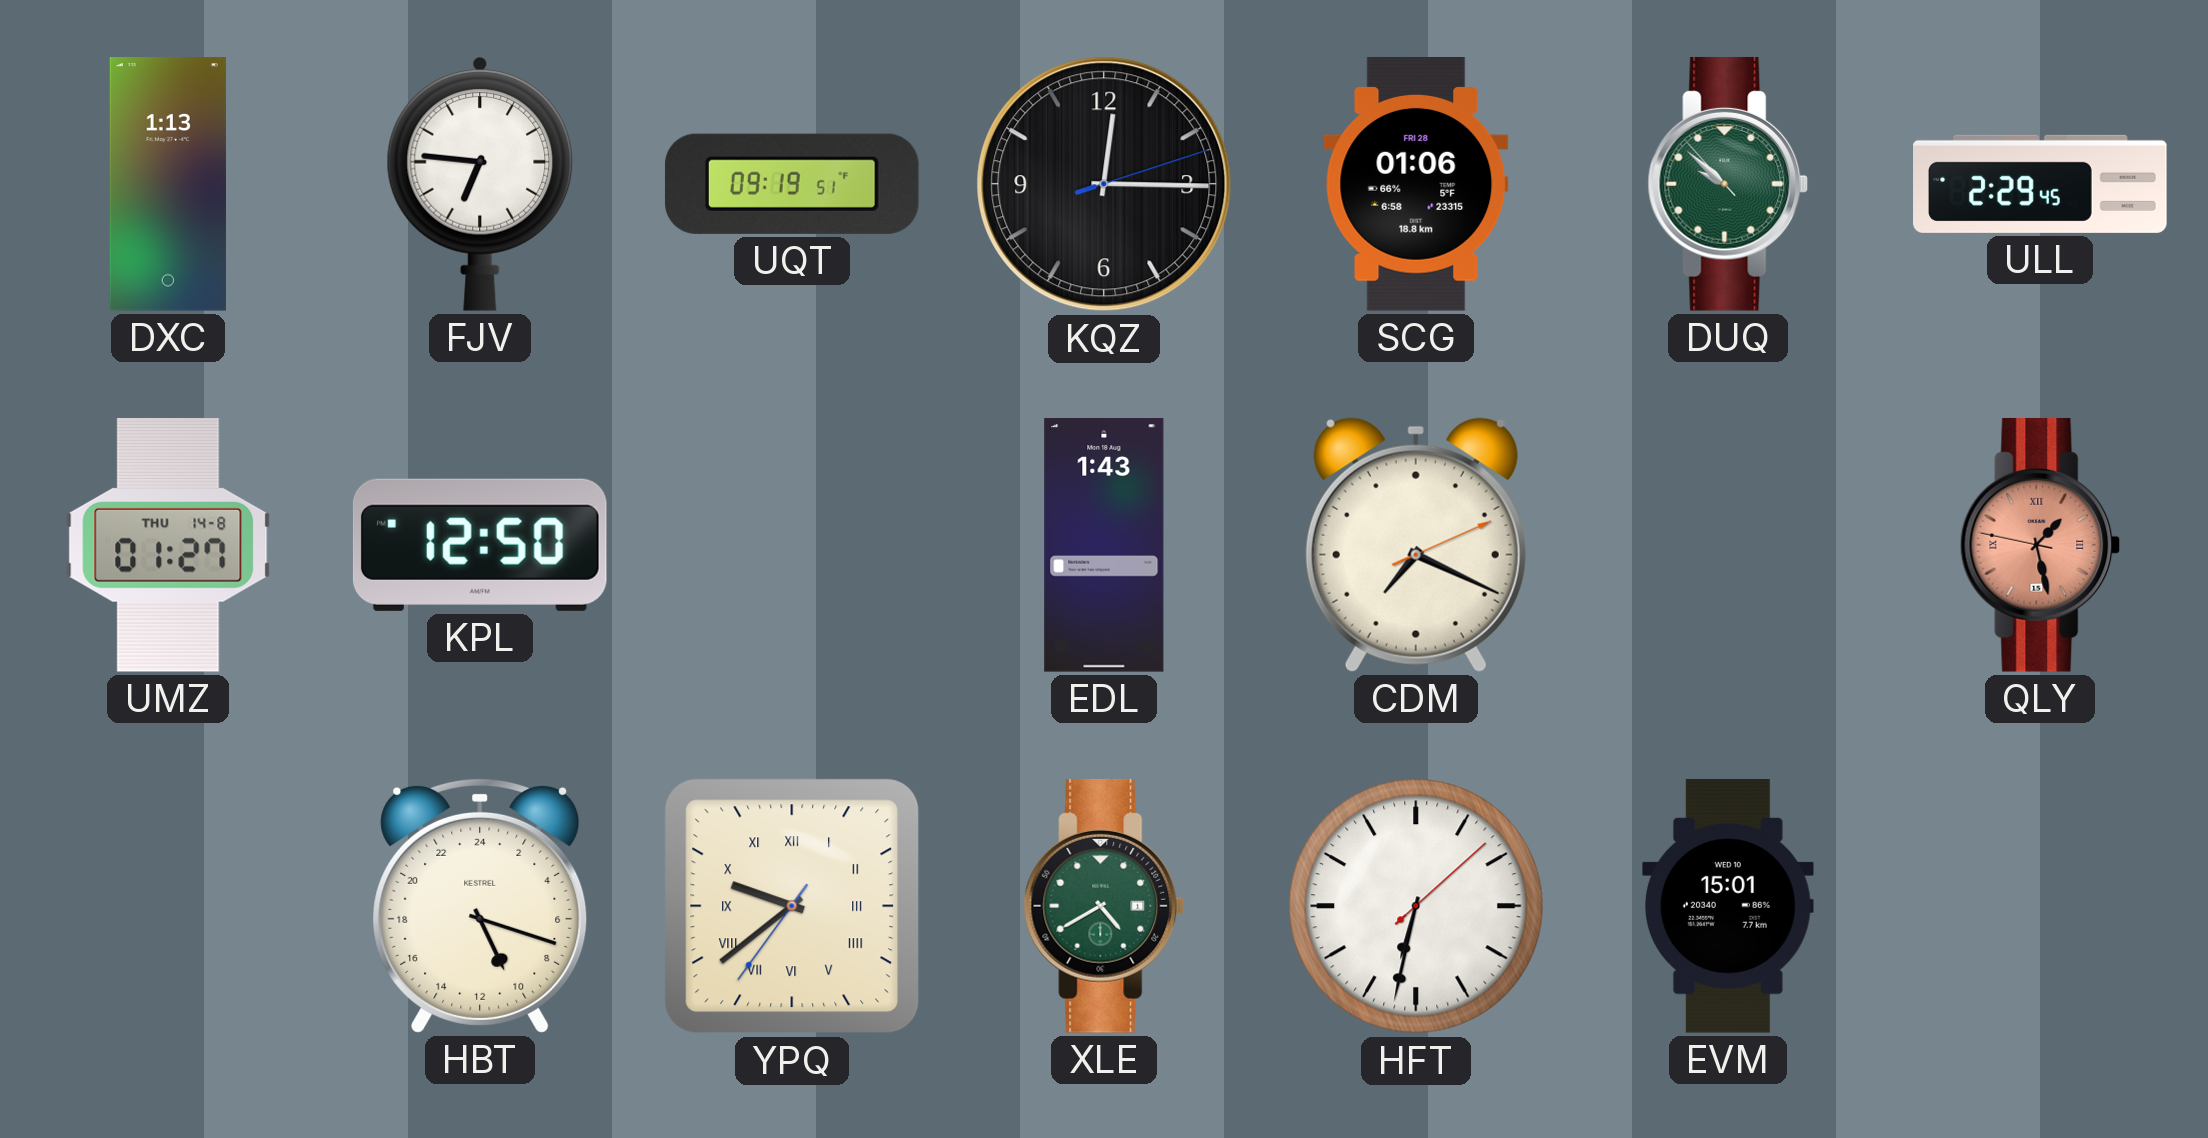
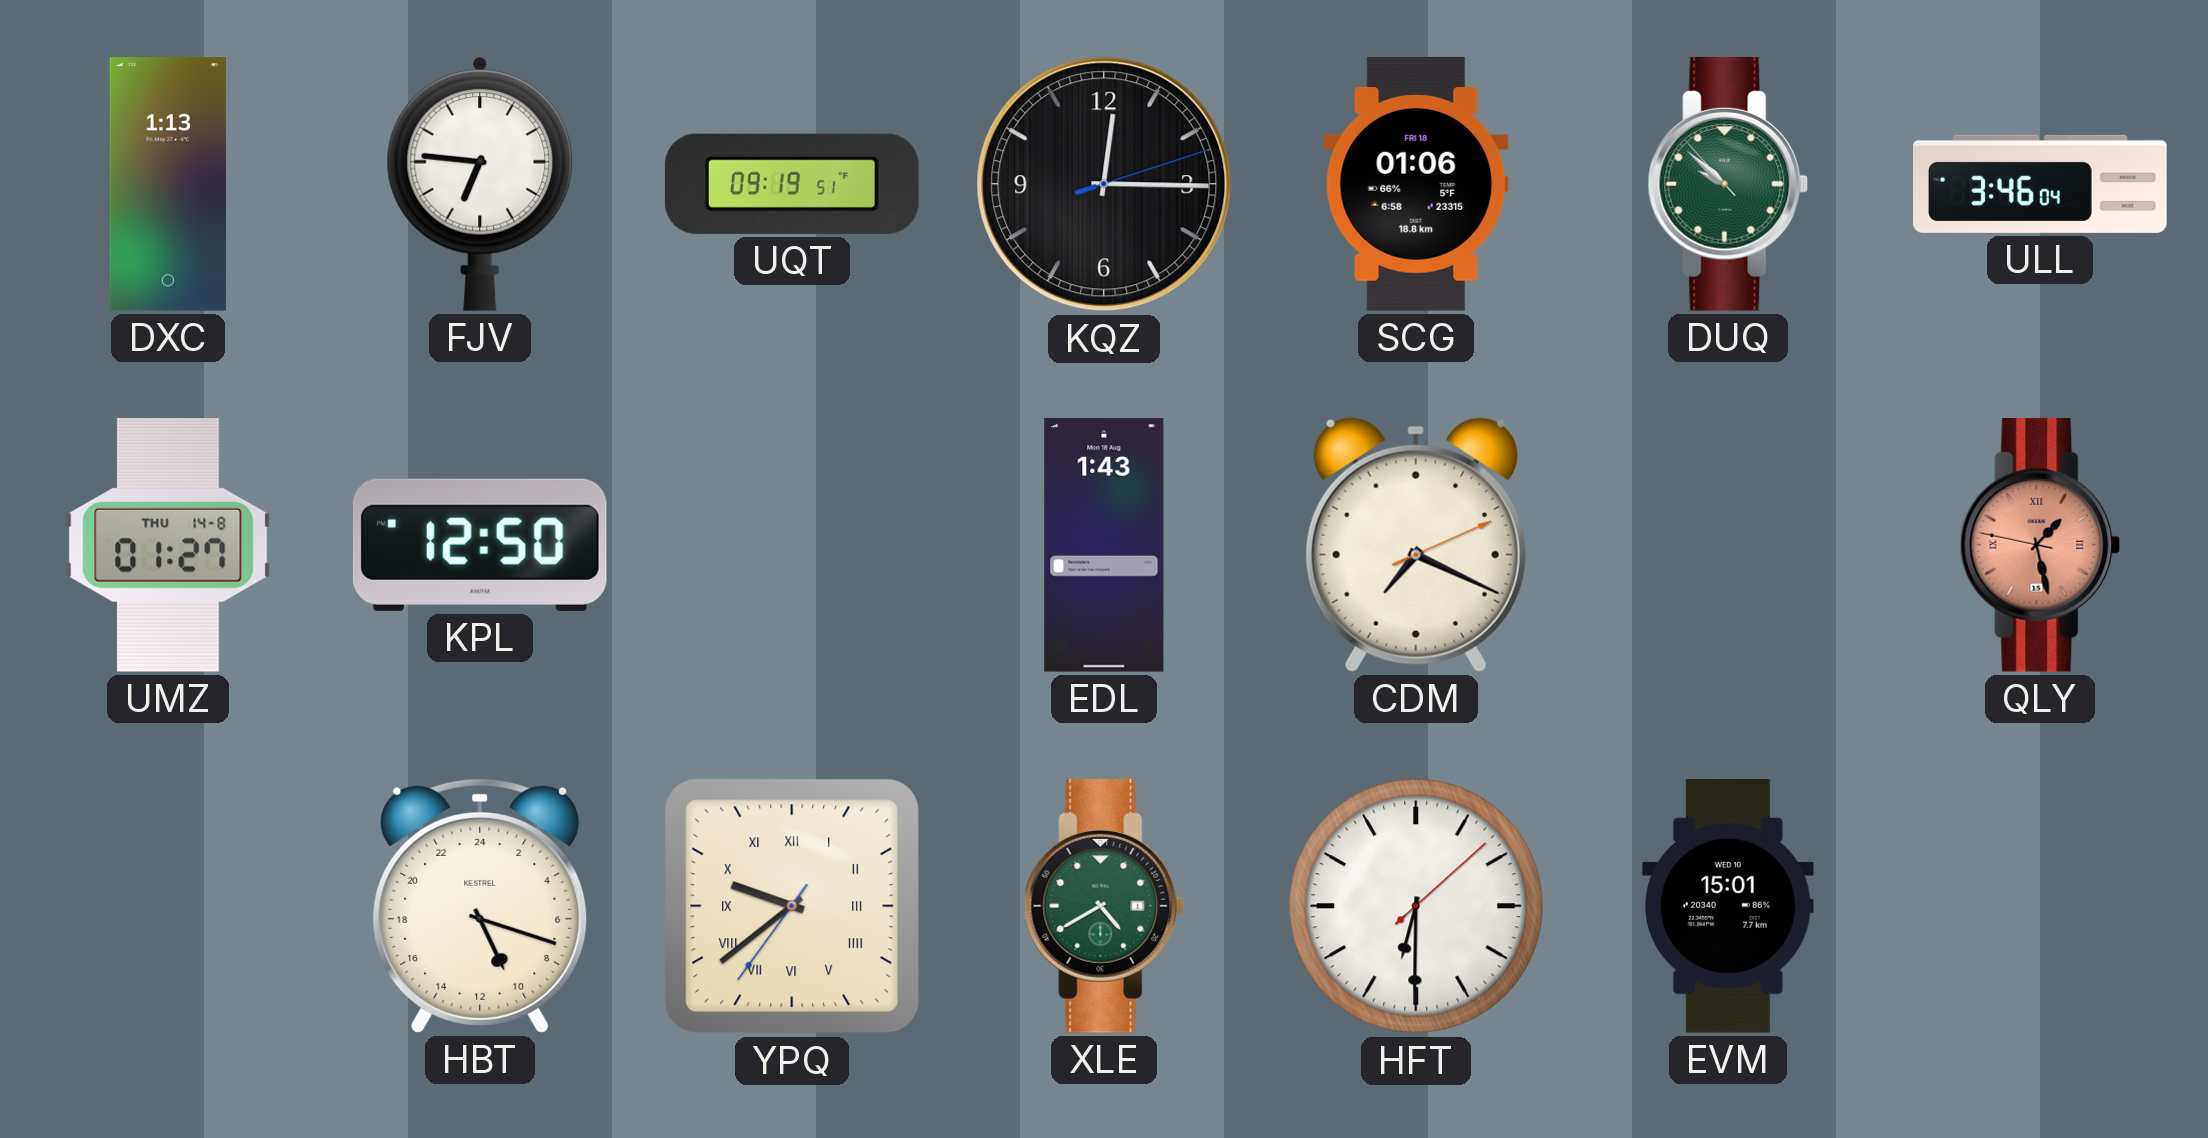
SCG date: FRI 28 -> FRI 18 (1416, 185)
ULL: 2:29 -> 3:46 (2040, 184)
HFT: 6:32 -> 6:30 (1416, 906)
